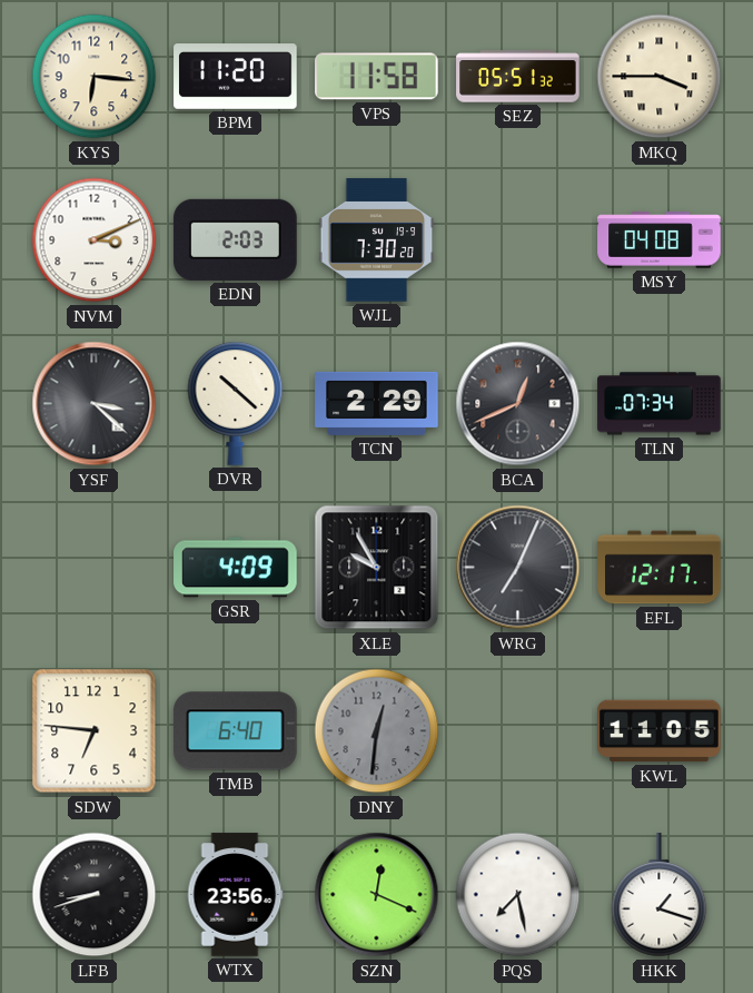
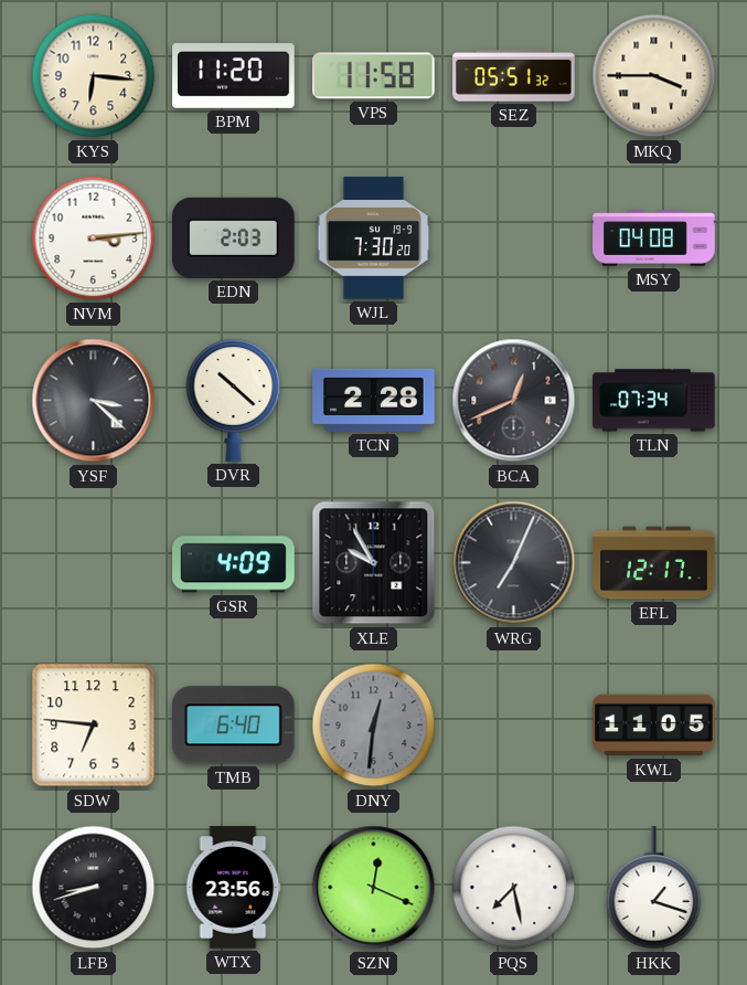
NVM: 3:11 -> 3:14 (94, 239)
TCN: 2:29 -> 2:28 (374, 400)
